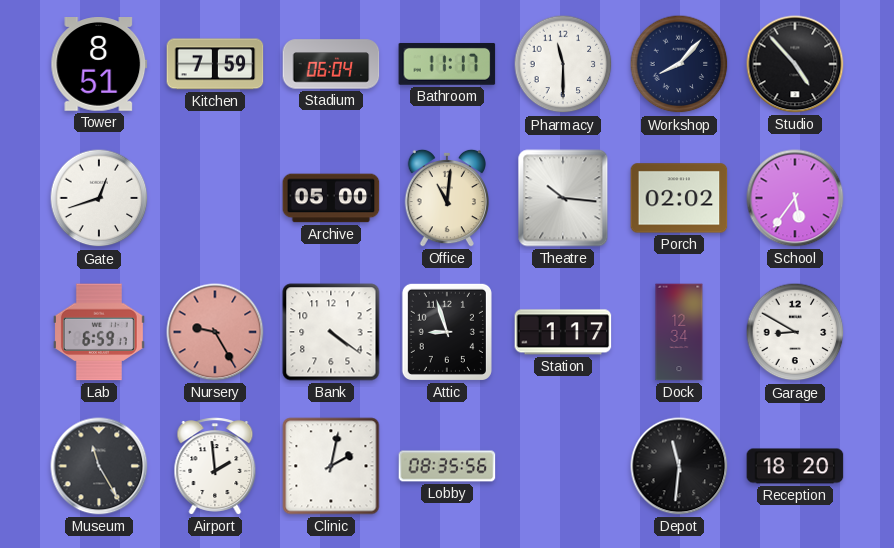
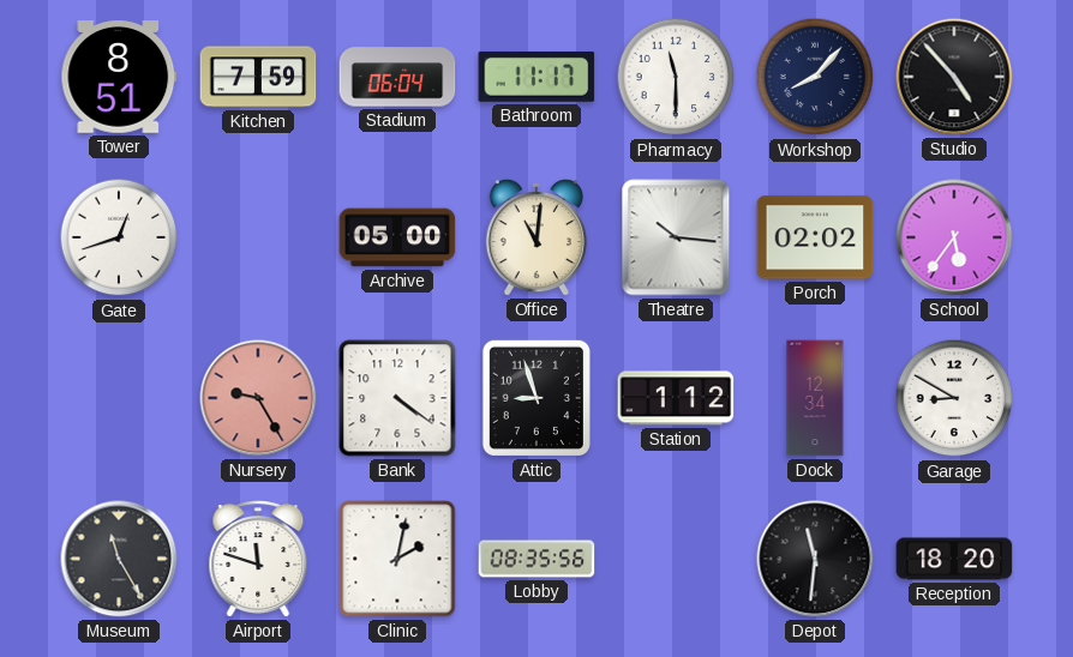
Lab: 6:59 -> none (99, 332)
Station: 1:17 -> 1:12 (676, 398)
Airport: 1:59 -> 11:48 (258, 559)
